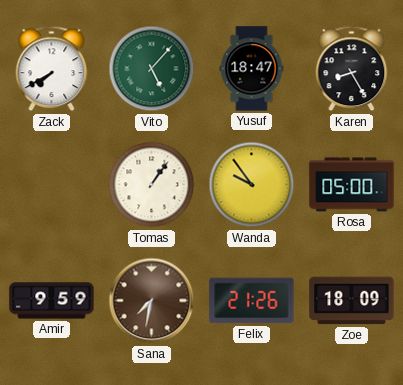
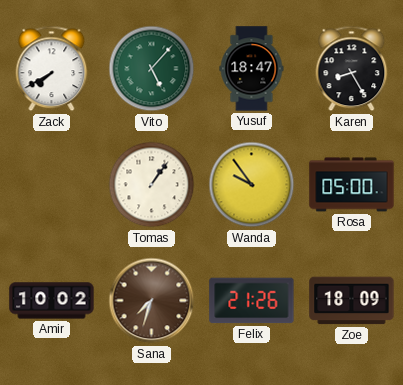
Amir: 9:59 -> 10:02 (52, 301)
Sana: 7:32 -> 7:33 (152, 301)
